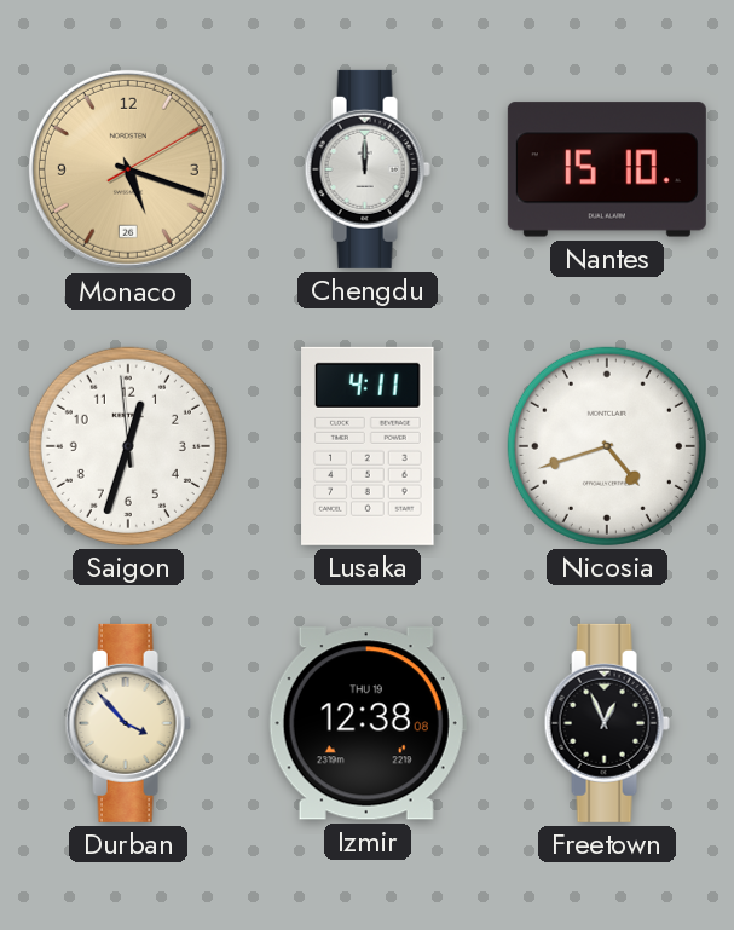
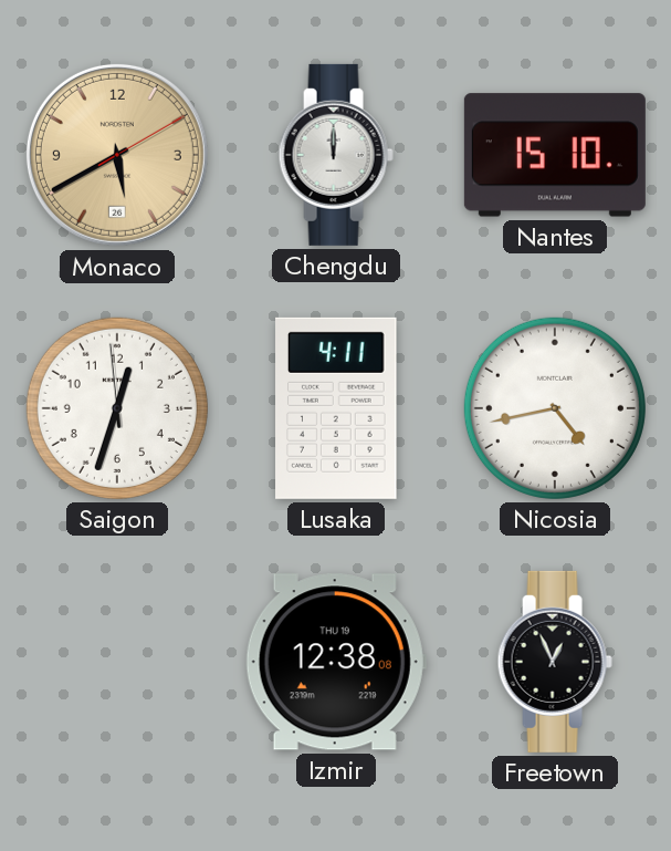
Monaco: 5:18 -> 5:40 (117, 155)
Nicosia: 4:42 -> 4:43 (555, 408)
Durban: 3:53 -> none (128, 723)
